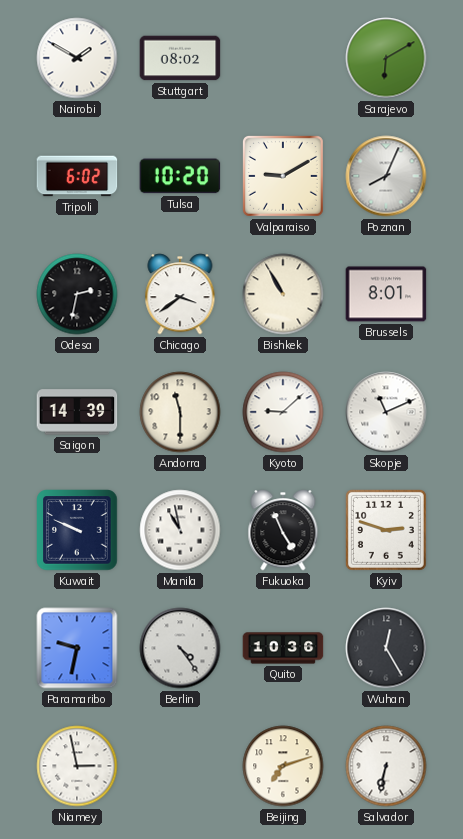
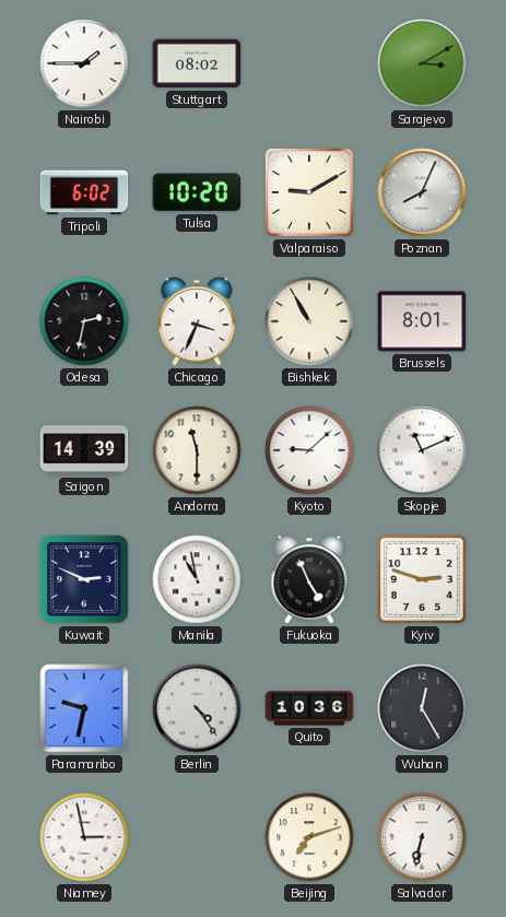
Nairobi: 1:50 -> 1:45 (84, 63)
Sarajevo: 6:10 -> 3:10 (422, 63)
Chicago: 3:39 -> 3:34 (197, 321)
Kuwait: 9:49 -> 2:49 (84, 579)
